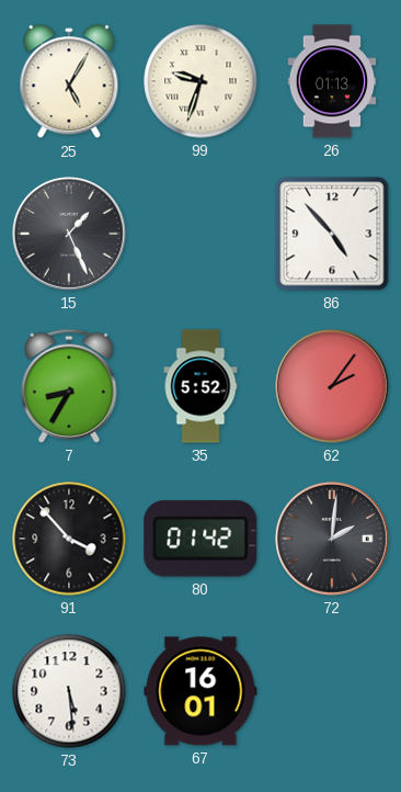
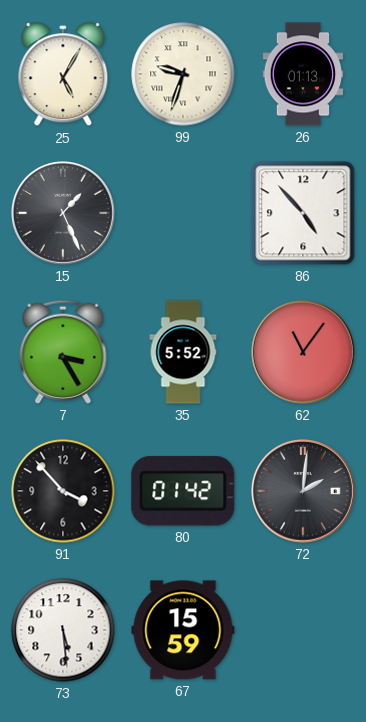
7: 8:35 -> 3:25 (63, 352)
62: 2:06 -> 11:06 (303, 352)
67: 16:01 -> 15:59 (183, 630)
